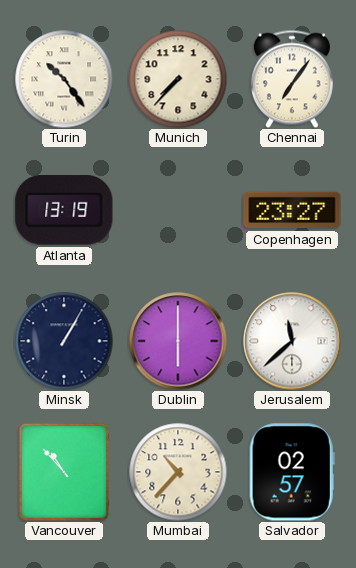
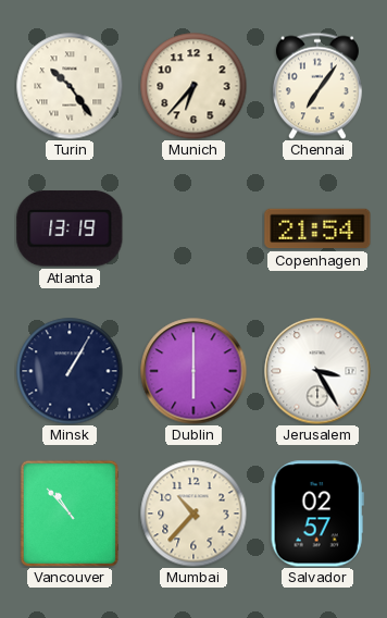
Munich: 7:37 -> 6:37 (193, 86)
Copenhagen: 23:27 -> 21:54 (317, 228)
Jerusalem: 11:38 -> 3:25 (317, 371)
